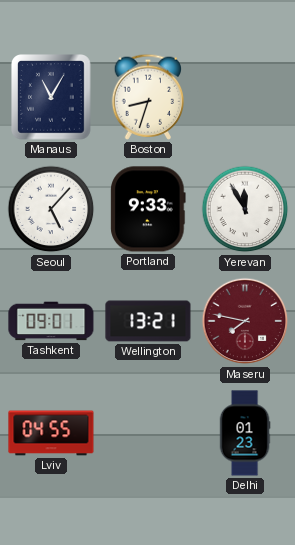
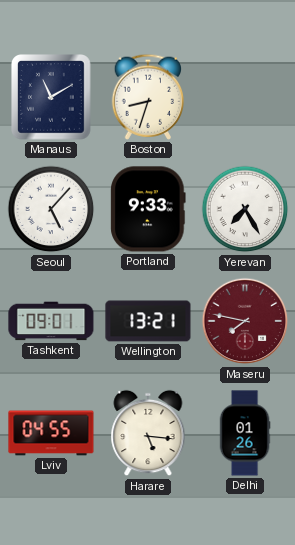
Manaus: 11:05 -> 11:10 (52, 97)
Yerevan: 11:55 -> 7:25 (245, 209)
Harare: none -> 5:16 (148, 433)
Delhi: 01:23 -> 01:26 (245, 433)
